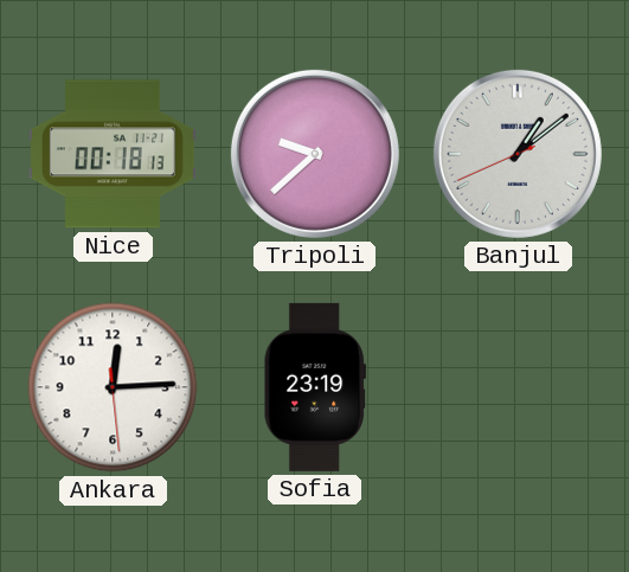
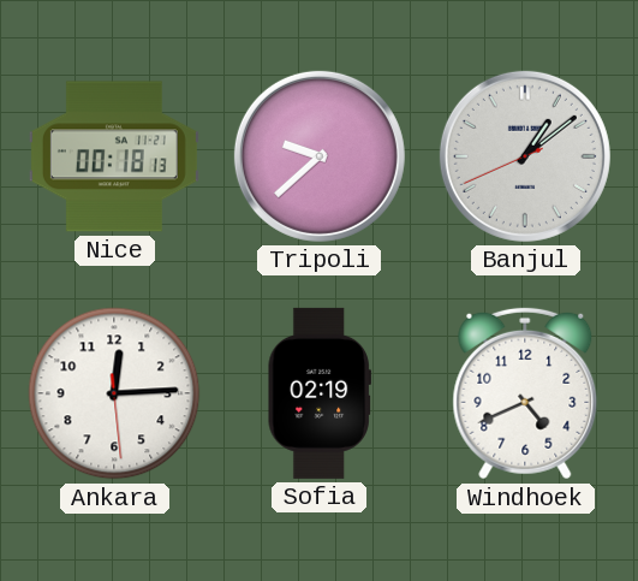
Sofia: 23:19 -> 02:19 (320, 393)
Windhoek: none -> 4:41 (525, 393)
